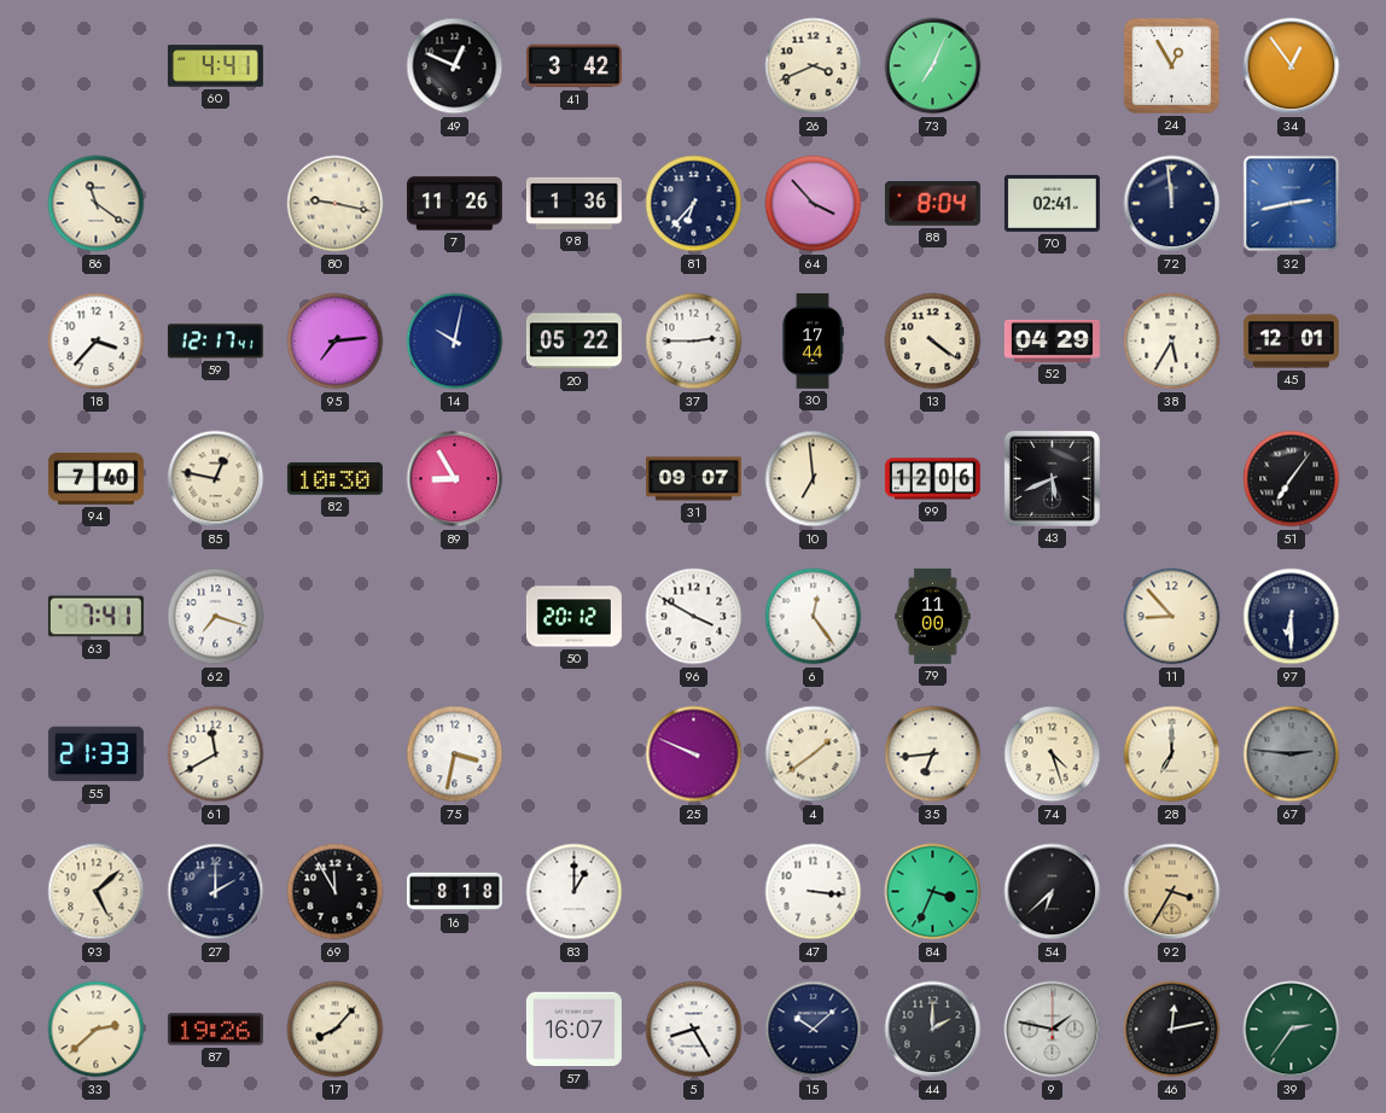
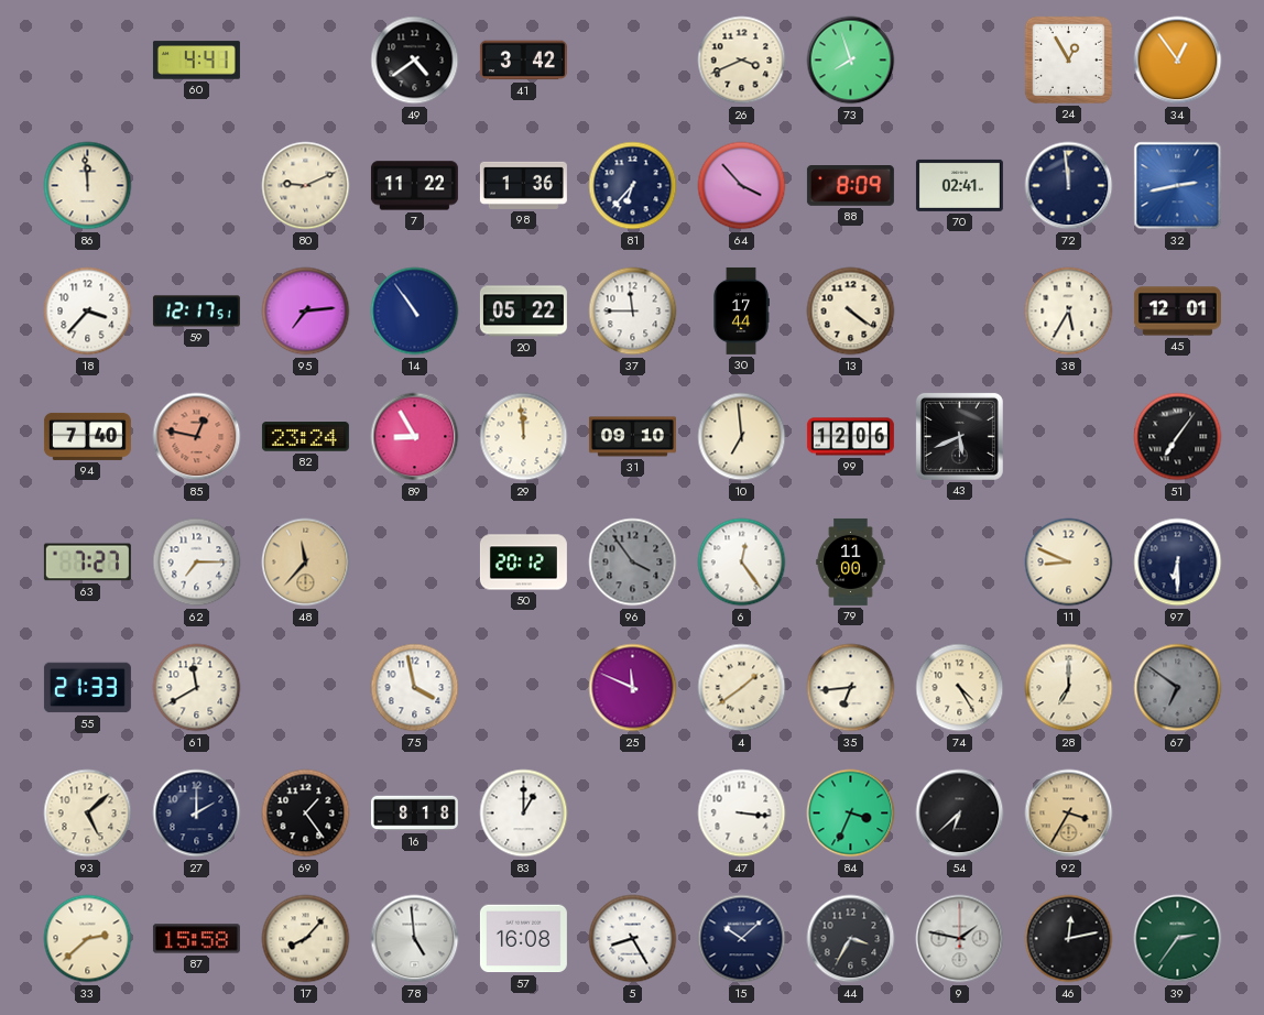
49: 12:49 -> 4:39 (415, 61)
73: 7:04 -> 7:57 (851, 61)
86: 11:21 -> 11:59 (88, 186)
80: 9:17 -> 9:11 (306, 186)
7: 11:26 -> 11:22 (414, 186)
88: 8:04 -> 8:09 (850, 186)
59: 12:17:41 -> 12:17:51 (196, 312)
14: 10:02 -> 10:54 (415, 312)
37: 2:45 -> 11:45 (633, 312)
52: 04:29 -> none (1052, 340)
85 dial: cream -> salmon (197, 437)
82: 10:30 -> 23:24 (305, 437)
29: none -> 11:59 (524, 437)
31: 09:07 -> 09:10 (632, 437)
63: 7:41 -> 7:27 (87, 563)
62: 7:18 -> 7:15 (197, 563)
48: none -> 11:37 (306, 563)
96: 3:50 -> 3:54 (633, 563)
96 dial: white -> grey (633, 563)
11: 8:53 -> 8:49 (1069, 563)
75: 3:32 -> 3:58 (415, 688)
25: 9:49 -> 11:49 (633, 688)
74: 4:27 -> 4:25 (960, 688)
67: 2:46 -> 6:51 (1178, 688)
69: 11:55 -> 1:24 (306, 814)
87: 19:26 -> 15:58 (196, 939)
78: none -> 4:59 (415, 939)
57: 16:07 -> 16:08 (523, 939)
44: 2:00 -> 3:35 (851, 939)
